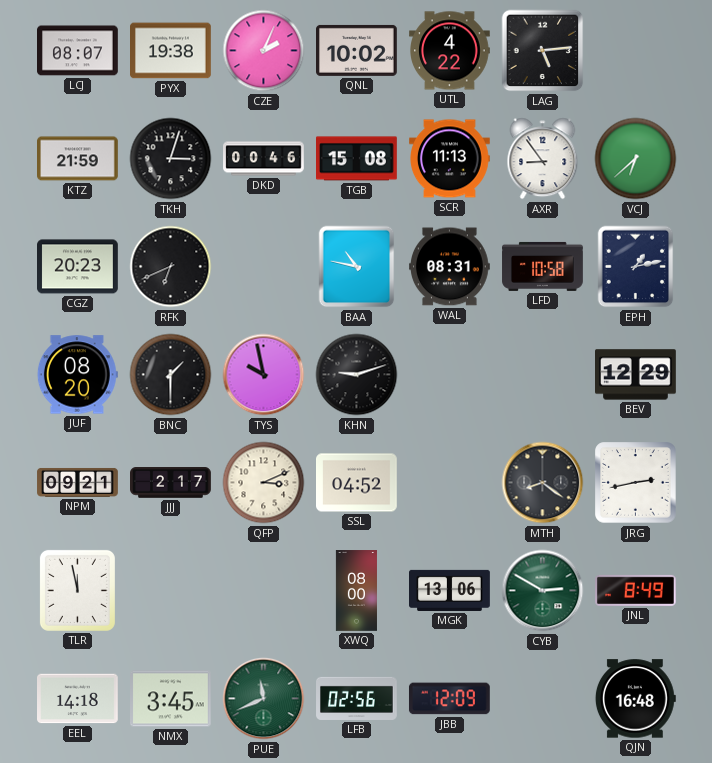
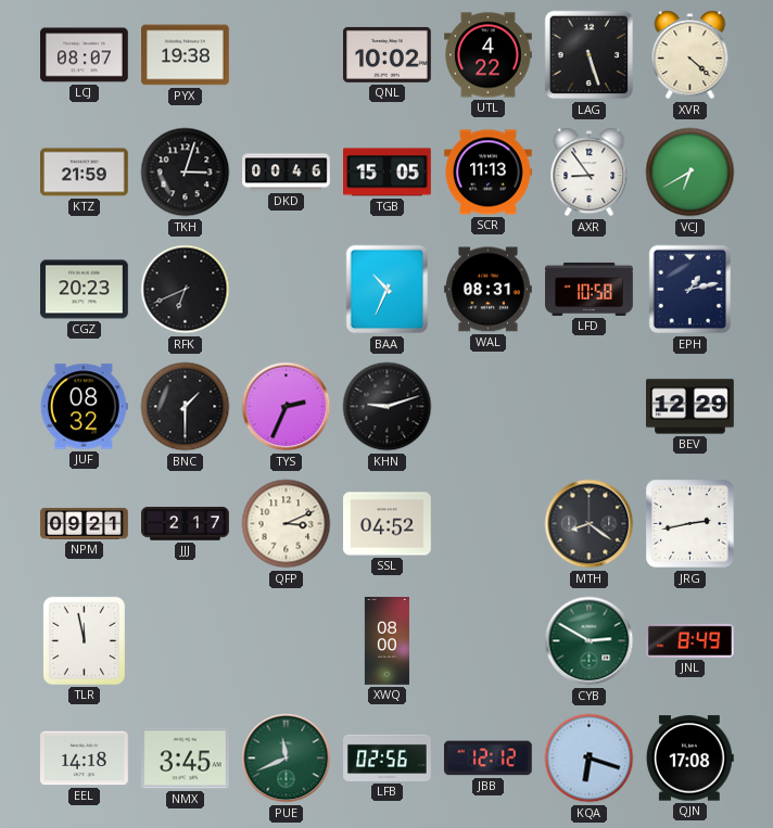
CZE: 2:04 -> none (264, 51)
LAG: 5:14 -> 5:27 (590, 55)
XVR: none -> 4:22 (690, 55)
TGB: 15:08 -> 15:05 (388, 173)
VCJ: 6:38 -> 6:40 (690, 173)
BAA: 10:47 -> 10:34 (388, 290)
JUF: 08:20 -> 08:32 (84, 407)
TYS: 9:58 -> 2:34 (287, 407)
MGK: 13:06 -> none (450, 590)
JBB: 12:09 -> 12:12 (487, 759)
KQA: none -> 6:18 (590, 759)
QJN: 16:48 -> 17:08 (689, 759)
